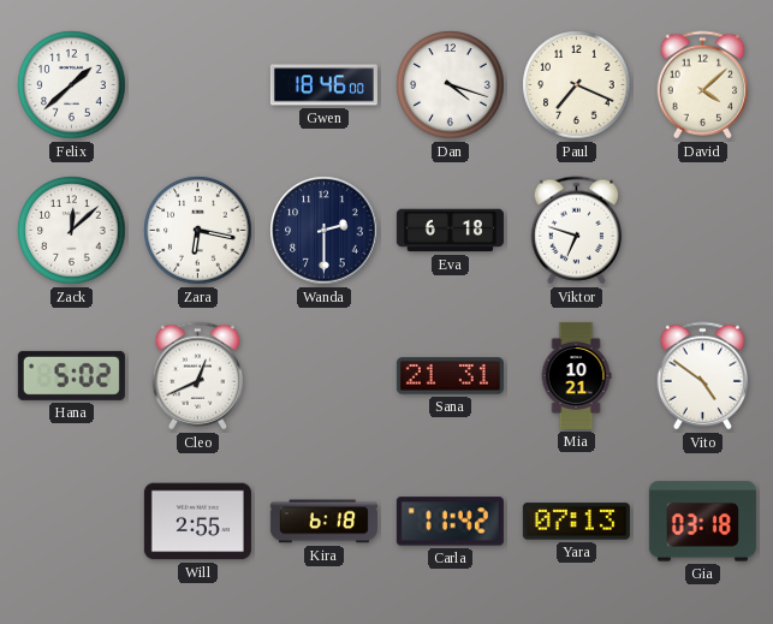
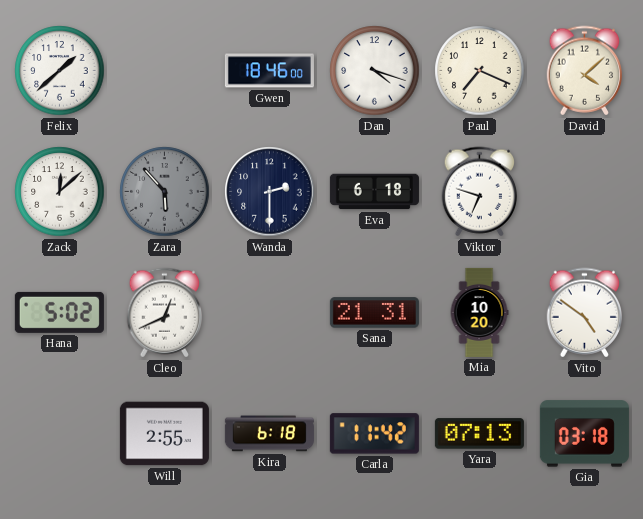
Zara: 6:17 -> 5:53 (165, 192)
Zara dial: white -> grey (165, 192)
Mia: 10:21 -> 10:20 (479, 312)
